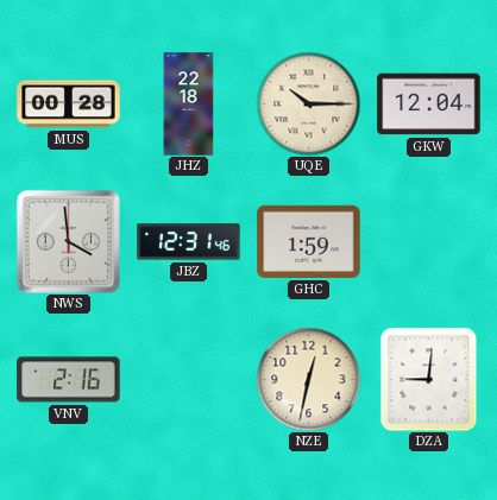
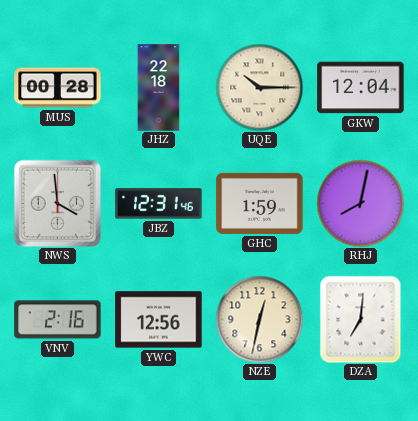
RHJ: none -> 8:02 (360, 203)
YWC: none -> 12:56 (159, 320)
DZA: 9:01 -> 7:01 (361, 319)
